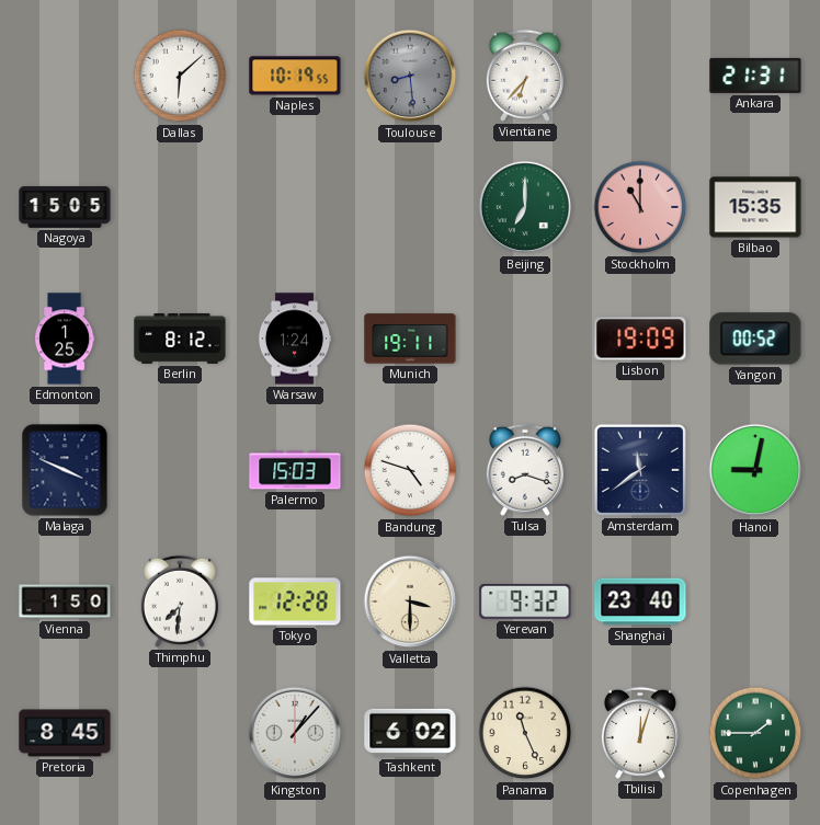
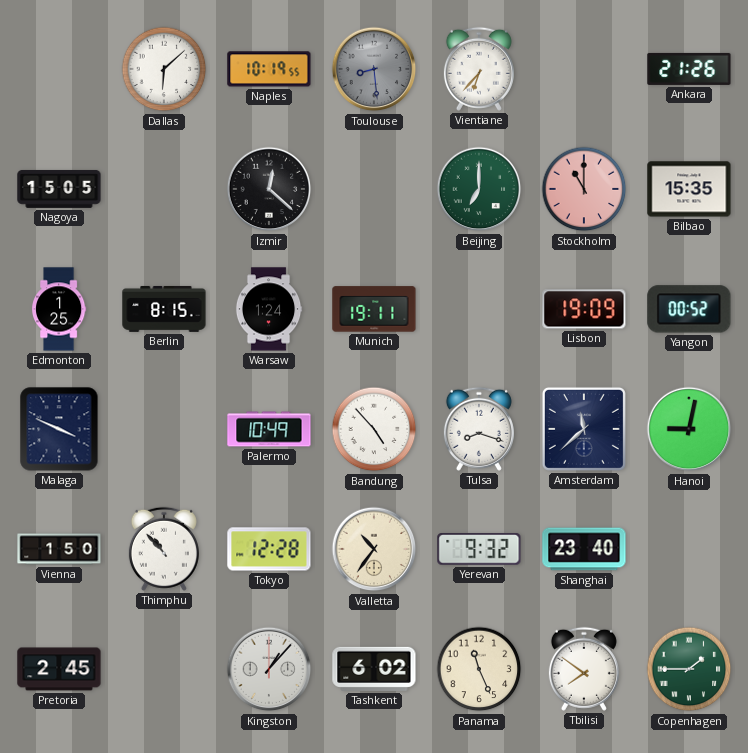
Ankara: 21:31 -> 21:26 (689, 69)
Izmir: none -> 12:22 (269, 189)
Berlin: 8:12 -> 8:15 (164, 309)
Palermo: 15:03 -> 10:49 (269, 429)
Bandung: 4:48 -> 4:53 (374, 429)
Amsterdam: 11:39 -> 11:38 (584, 429)
Thimphu: 7:31 -> 10:53 (164, 549)
Valletta: 3:30 -> 10:36 (374, 549)
Pretoria: 8:45 -> 2:45 (59, 669)
Tbilisi: 12:03 -> 7:51 (584, 669)
